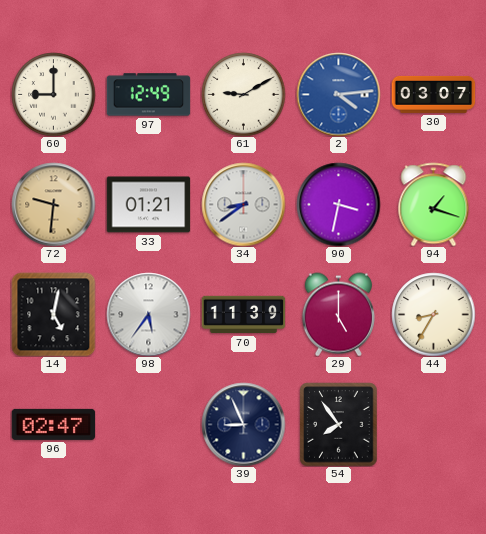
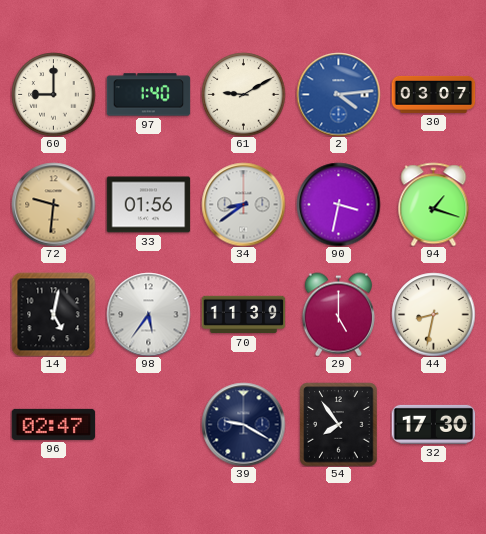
97: 12:49 -> 1:40 (148, 95)
33: 01:21 -> 01:56 (148, 205)
44: 8:35 -> 8:32 (433, 314)
39: 8:56 -> 9:20 (243, 424)
32: none -> 17:30 (433, 424)
